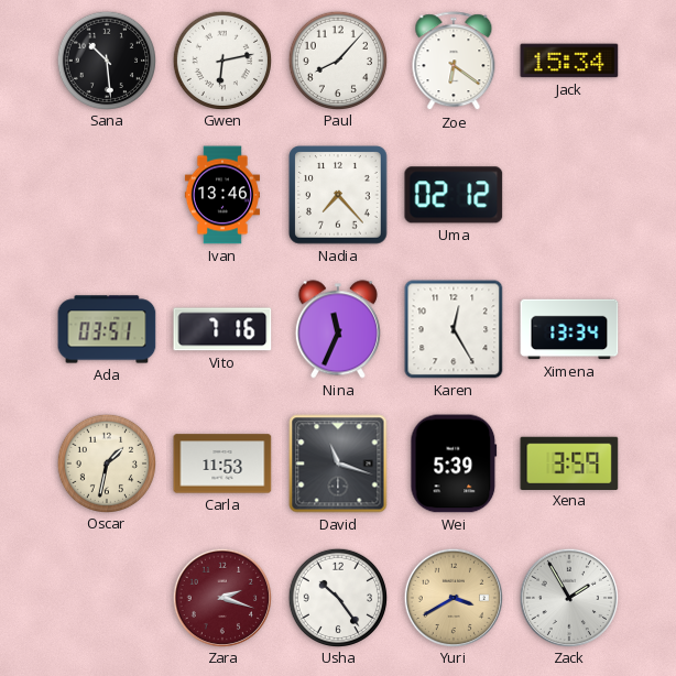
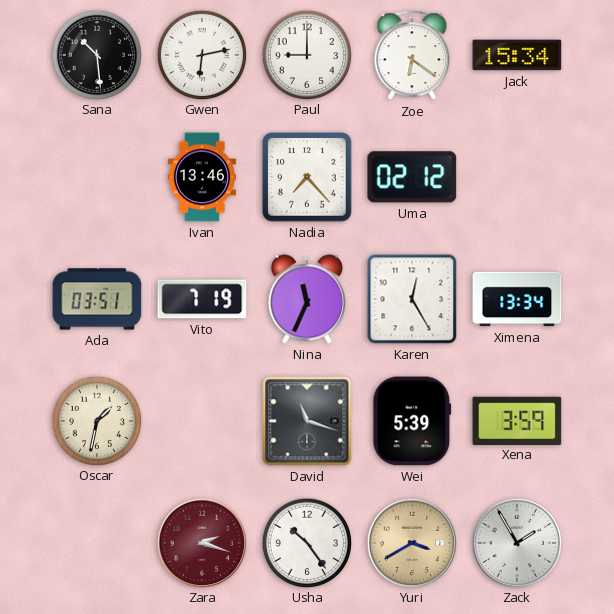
Paul: 8:07 -> 9:00 (306, 54)
Vito: 7:16 -> 7:19 (202, 299)
Carla: 11:53 -> none (222, 464)
